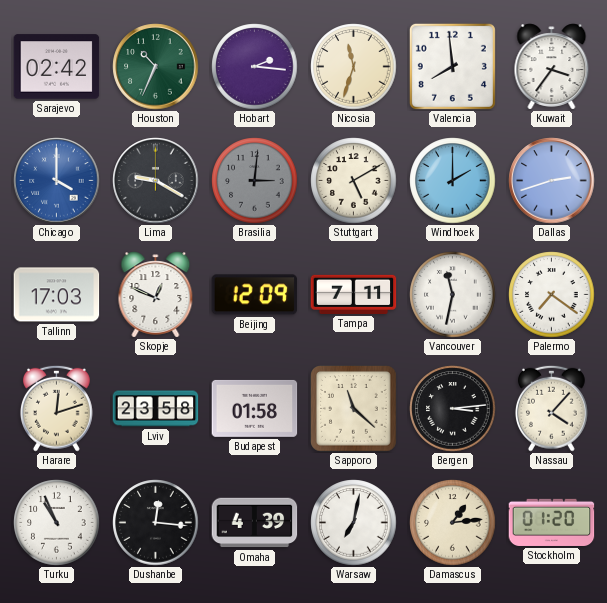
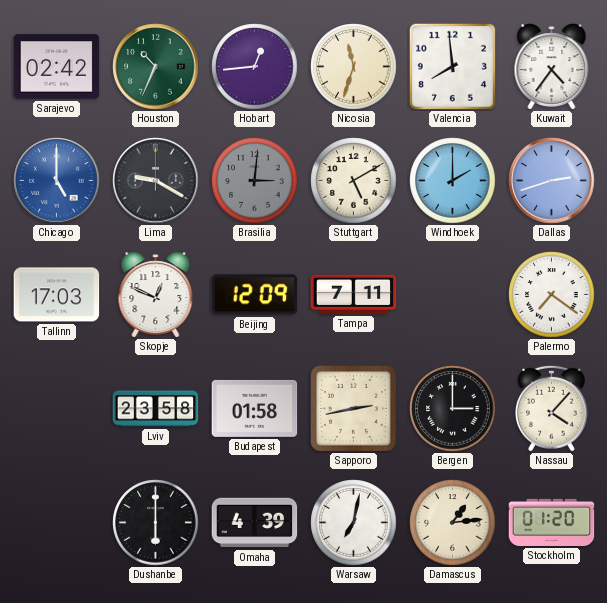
Hobart: 2:16 -> 12:44 (255, 67)
Kuwait: 3:36 -> 4:36 (552, 67)
Chicago: 4:00 -> 5:00 (57, 181)
Vancouver: 11:32 -> none (453, 295)
Harare: 12:12 -> none (56, 408)
Sapporo: 11:22 -> 2:43 (354, 409)
Bergen: 3:14 -> 3:00 (453, 409)
Turku: 10:56 -> none (57, 523)
Dushanbe: 12:16 -> 6:00 (156, 523)
